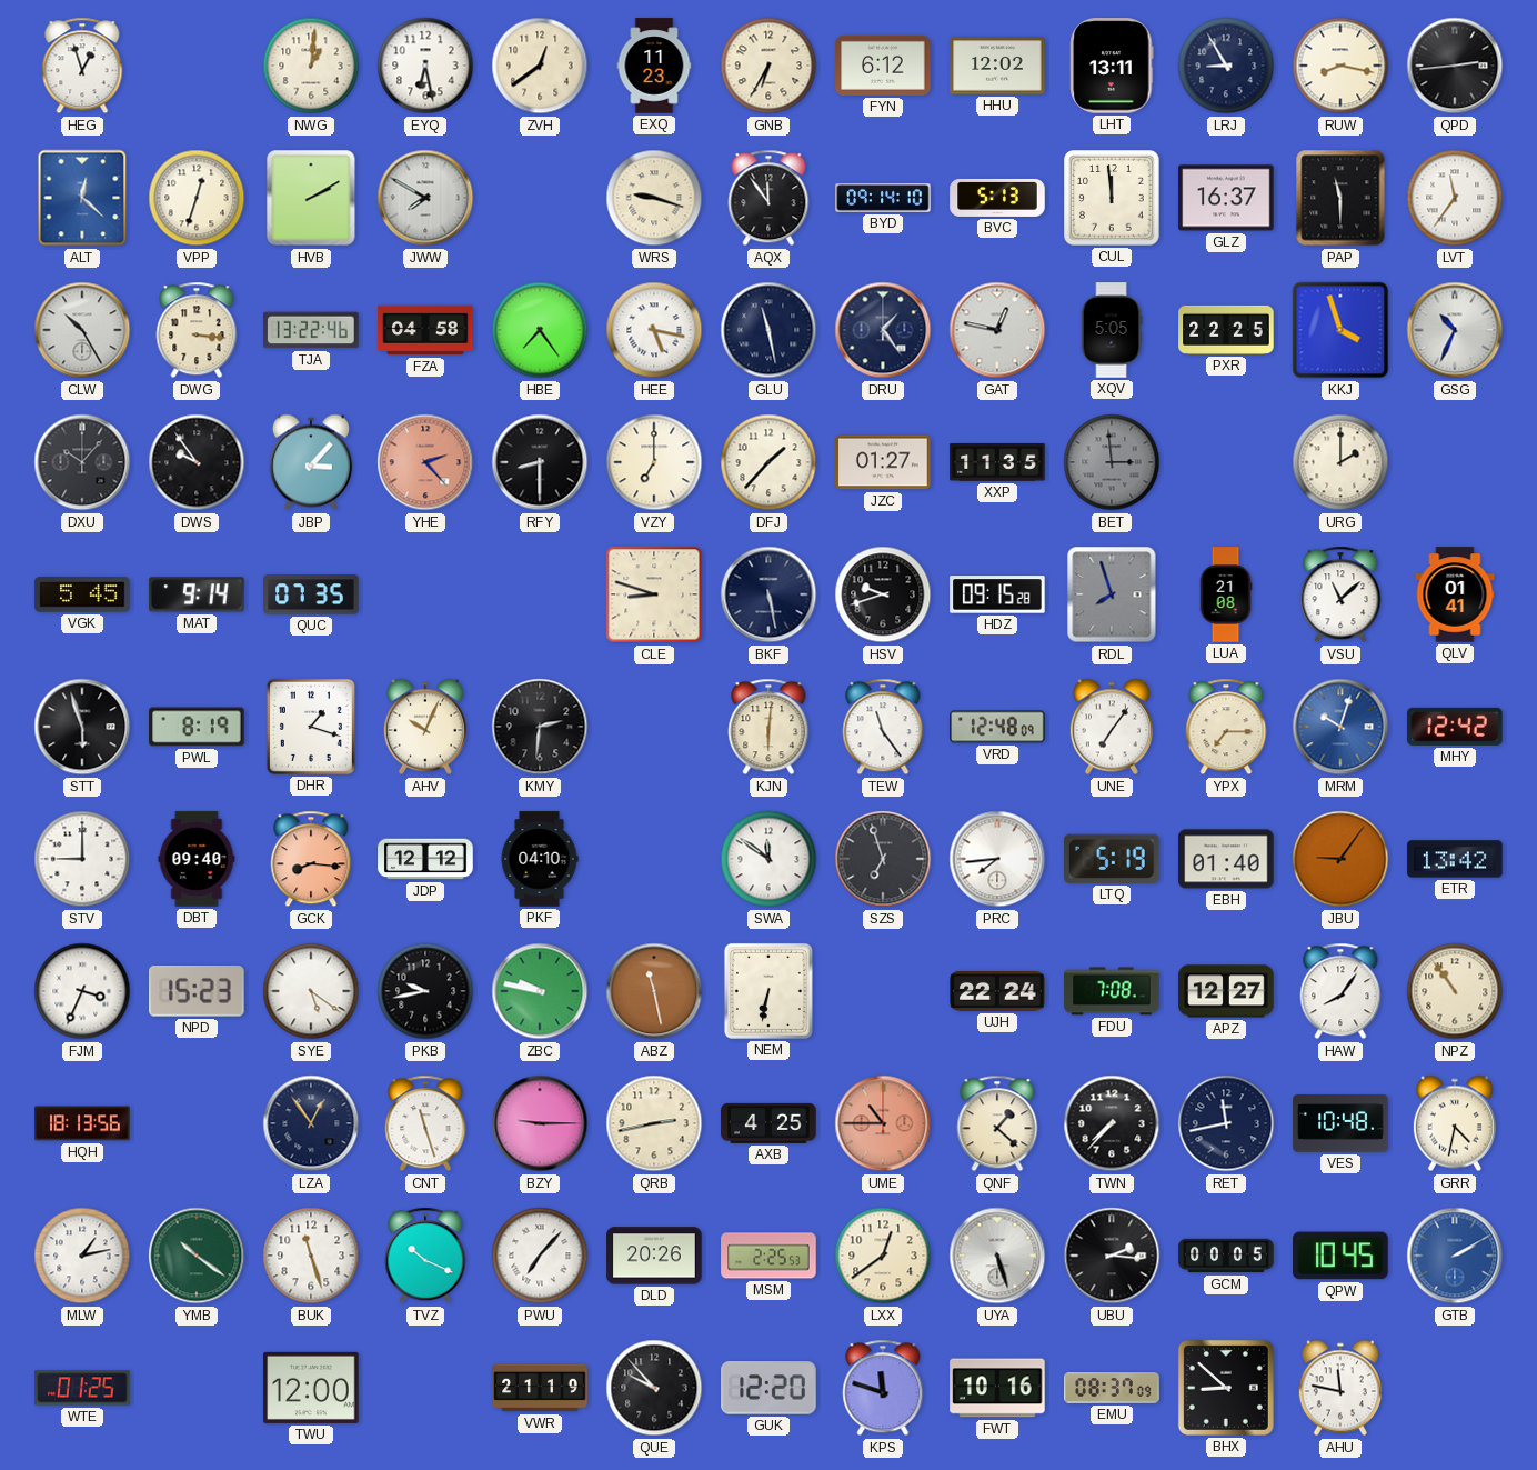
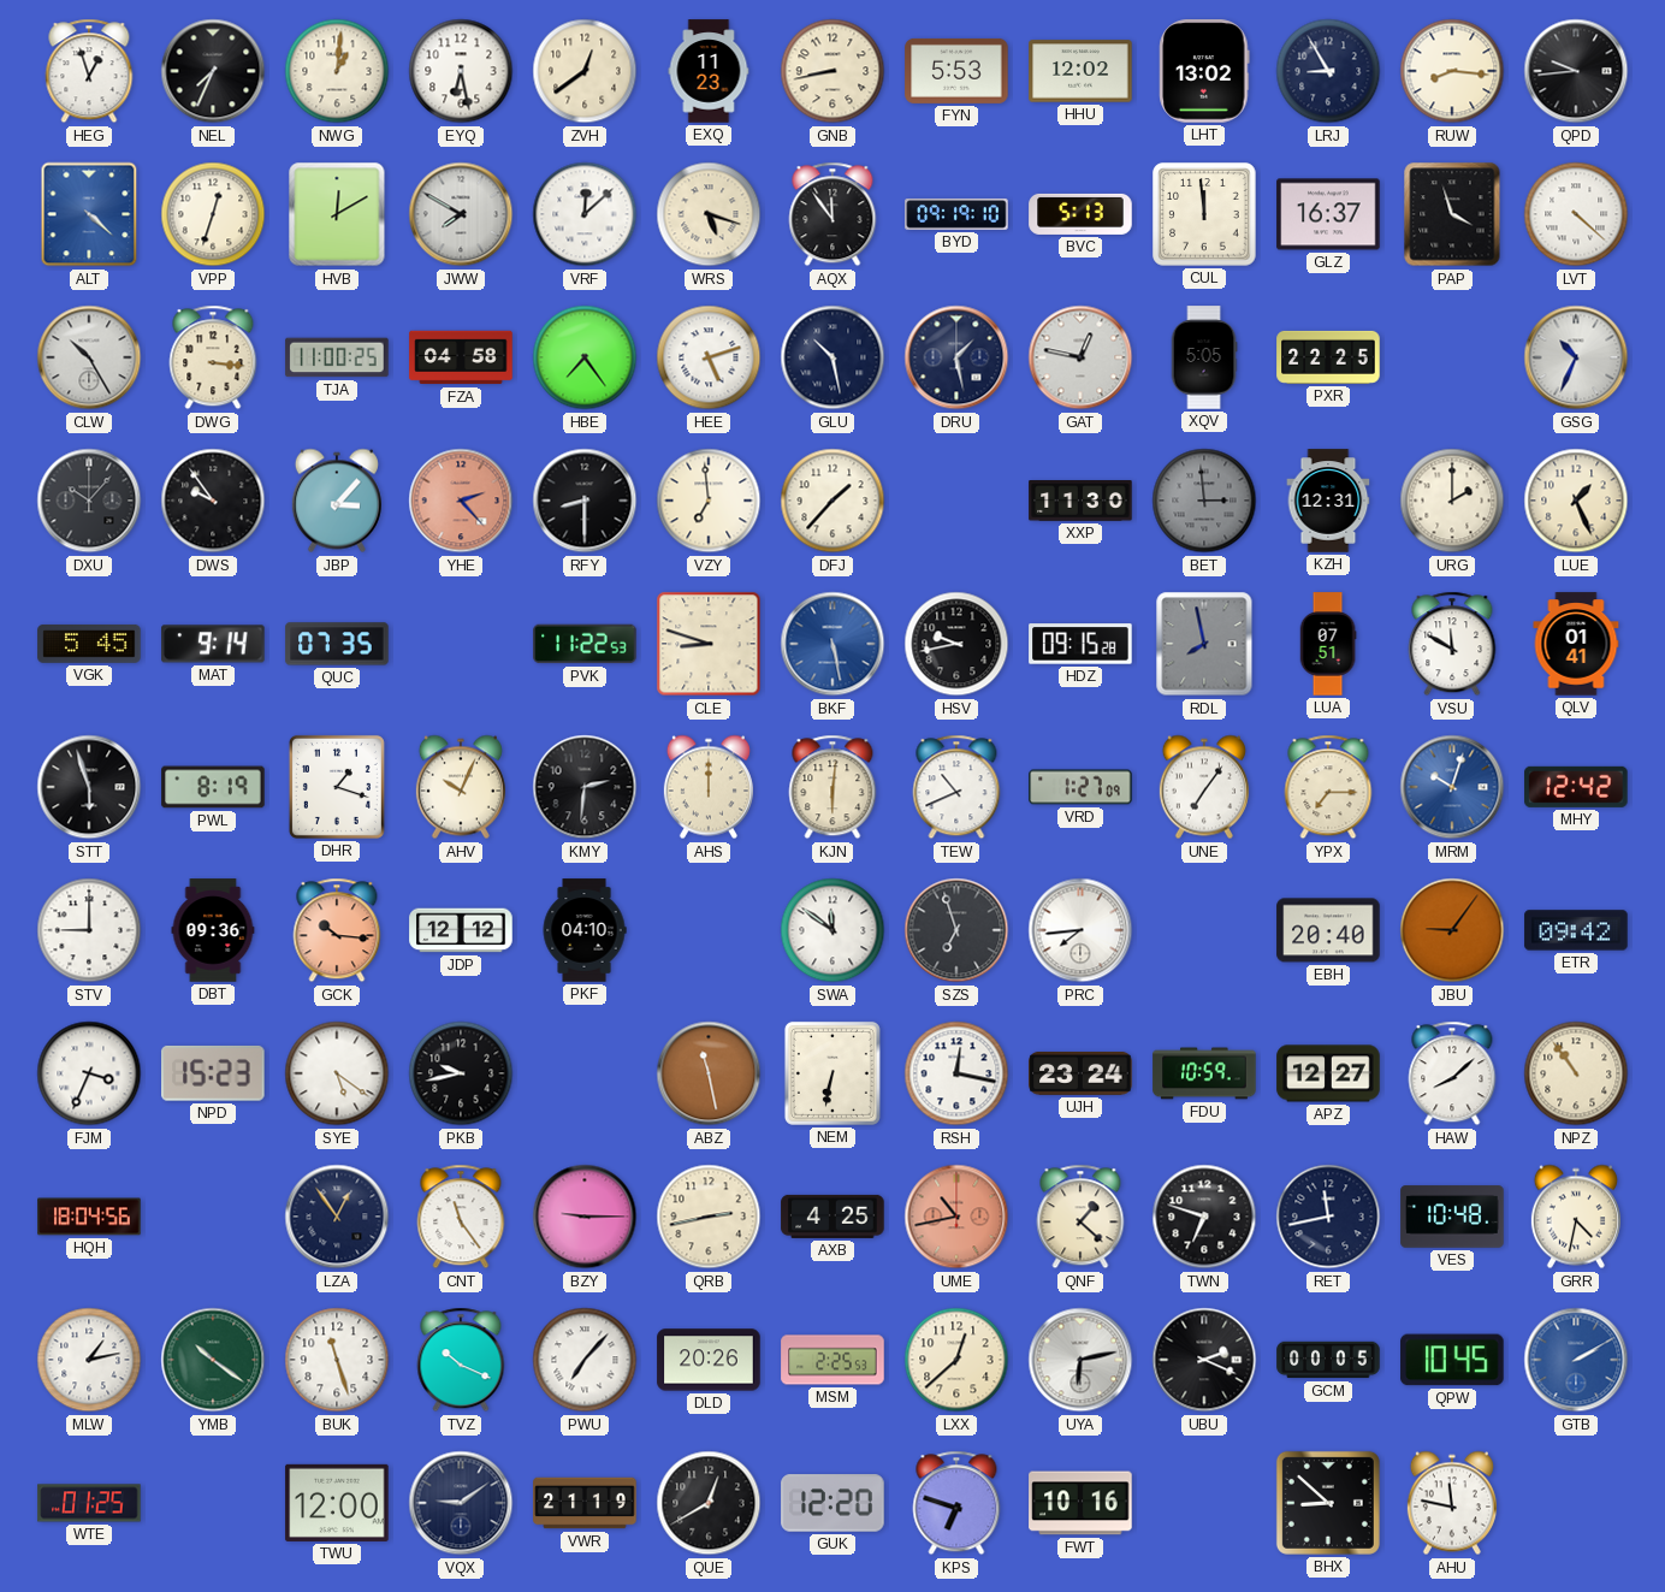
NEL: none -> 7:34 (213, 71)
GNB: 6:35 -> 8:43 (832, 71)
FYN: 6:12 -> 5:53 (956, 71)
LHT: 13:11 -> 13:02 (1204, 71)
RUW: 8:17 -> 8:16 (1452, 71)
QPD: 2:44 -> 9:44 (1576, 71)
ALT: 12:22 -> 4:22 (89, 214)
HVB: 2:10 -> 12:10 (337, 214)
VRF: none -> 12:08 (585, 214)
WRS: 9:18 -> 5:18 (709, 214)
BYD: 09:14 -> 09:19 (956, 214)
PAP: 11:30 -> 3:57 (1452, 214)
LVT: 11:36 -> 4:22 (1576, 214)
TJA: 13:22 -> 11:00 (337, 357)
HEE: 5:17 -> 5:12 (709, 357)
GLU: 11:28 -> 10:28 (832, 357)
DRU: 1:24 -> 1:28 (956, 357)
KKJ: 3:57 -> none (1340, 330)
VZY: 7:00 -> 6:59 (709, 501)
JZC: 01:27 -> none (883, 462)
XXP: 11:35 -> 11:30 (1080, 501)
KZH: none -> 12:31 (1328, 501)
LUE: none -> 1:26 (1576, 501)
PVK: none -> 11:22 (585, 644)
BKF dial: navy -> blue (832, 644)
HSV: 9:42 -> 9:43 (956, 644)
RDL: 7:57 -> 7:58 (1204, 644)
LUA: 21:08 -> 07:51 (1328, 644)
VSU: 11:08 -> 11:50 (1452, 644)
AHS: none -> 12:00 (709, 787)
TEW: 11:24 -> 10:41 (956, 787)
VRD: 12:48 -> 1:27 (1080, 787)
DBT: 09:40 -> 09:36 (213, 930)
GCK: 8:16 -> 10:16 (337, 930)
LTQ: 5:19 -> none (1113, 859)
EBH: 01:40 -> 20:40 (1328, 930)
ETR: 13:42 -> 09:42 (1576, 930)
ZBC: 9:47 -> none (540, 991)
RSH: none -> 12:17 (956, 1073)
UJH: 22:24 -> 23:24 (1080, 1073)
FDU: 7:08 -> 10:59 (1204, 1073)
HAW: 8:06 -> 8:08 (1452, 1073)
HQH: 18:13 -> 18:04 (89, 1217)
CNT: 11:27 -> 11:24 (461, 1217)
UME: 10:45 -> 10:43 (956, 1217)
TWN: 7:37 -> 6:48 (1204, 1217)
LXX: 12:39 -> 12:38 (956, 1360)
UYA: 5:27 -> 6:13 (1080, 1360)
UBU: 2:16 -> 2:19 (1204, 1360)
VQX: none -> 9:09 (461, 1503)
QUE: 9:53 -> 12:40 (709, 1503)
KPS: 11:48 -> 6:48 (956, 1503)
EMU: 08:37 -> none (1112, 1388)
